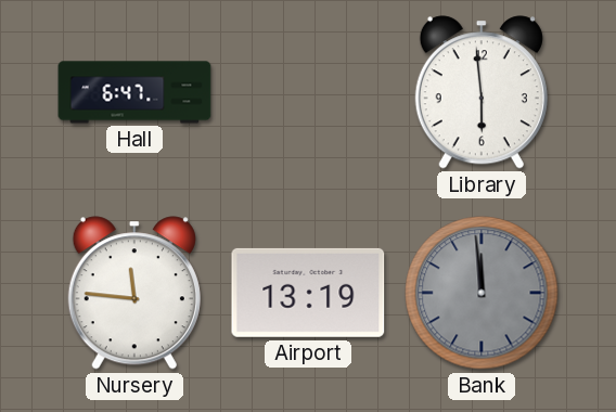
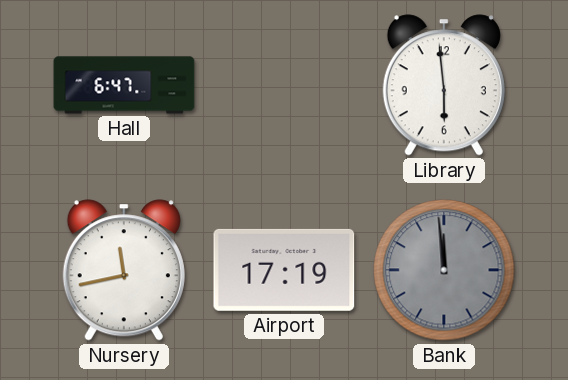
Nursery: 11:46 -> 11:43 (124, 270)
Airport: 13:19 -> 17:19 (284, 270)
